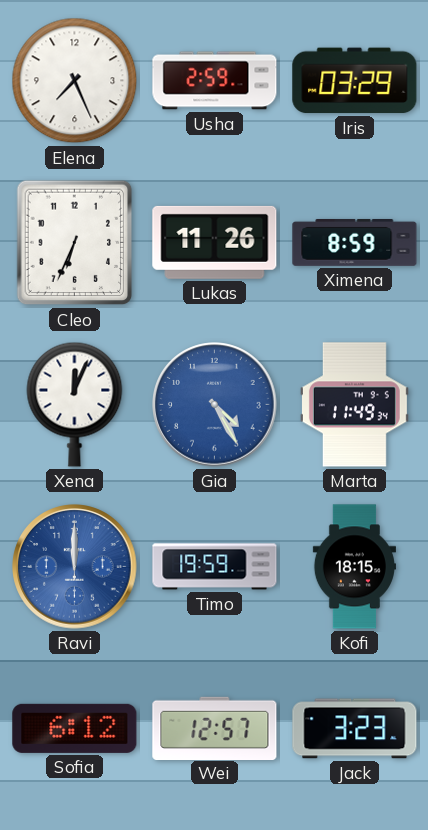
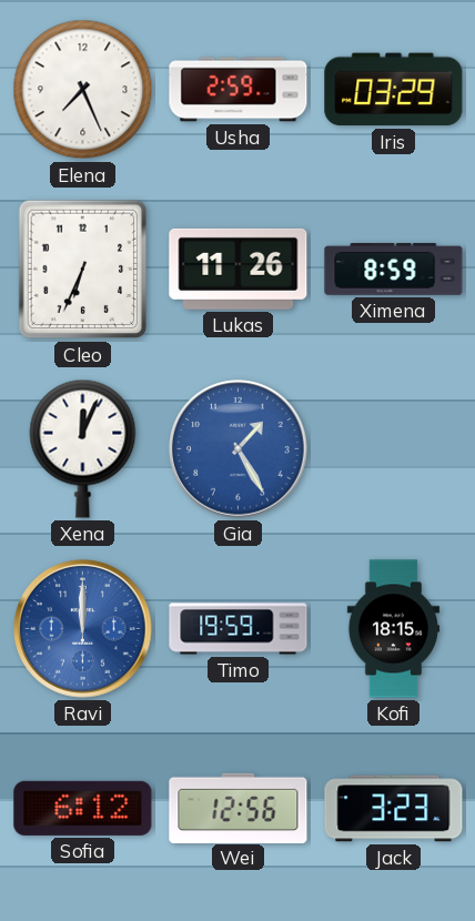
Gia: 4:25 -> 1:25 (239, 449)
Marta: 11:49 -> none (354, 405)
Wei: 12:57 -> 12:56 (239, 808)
